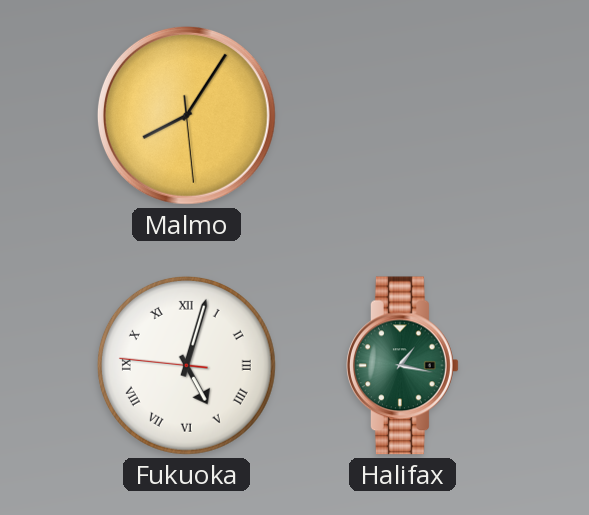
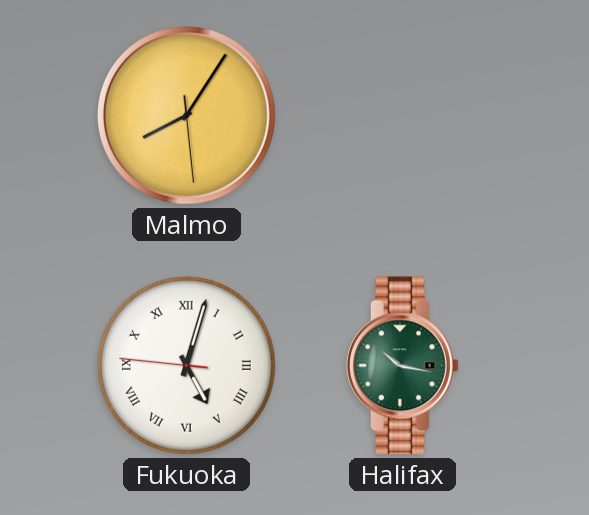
Halifax: 1:17 -> 10:17 (403, 366)
